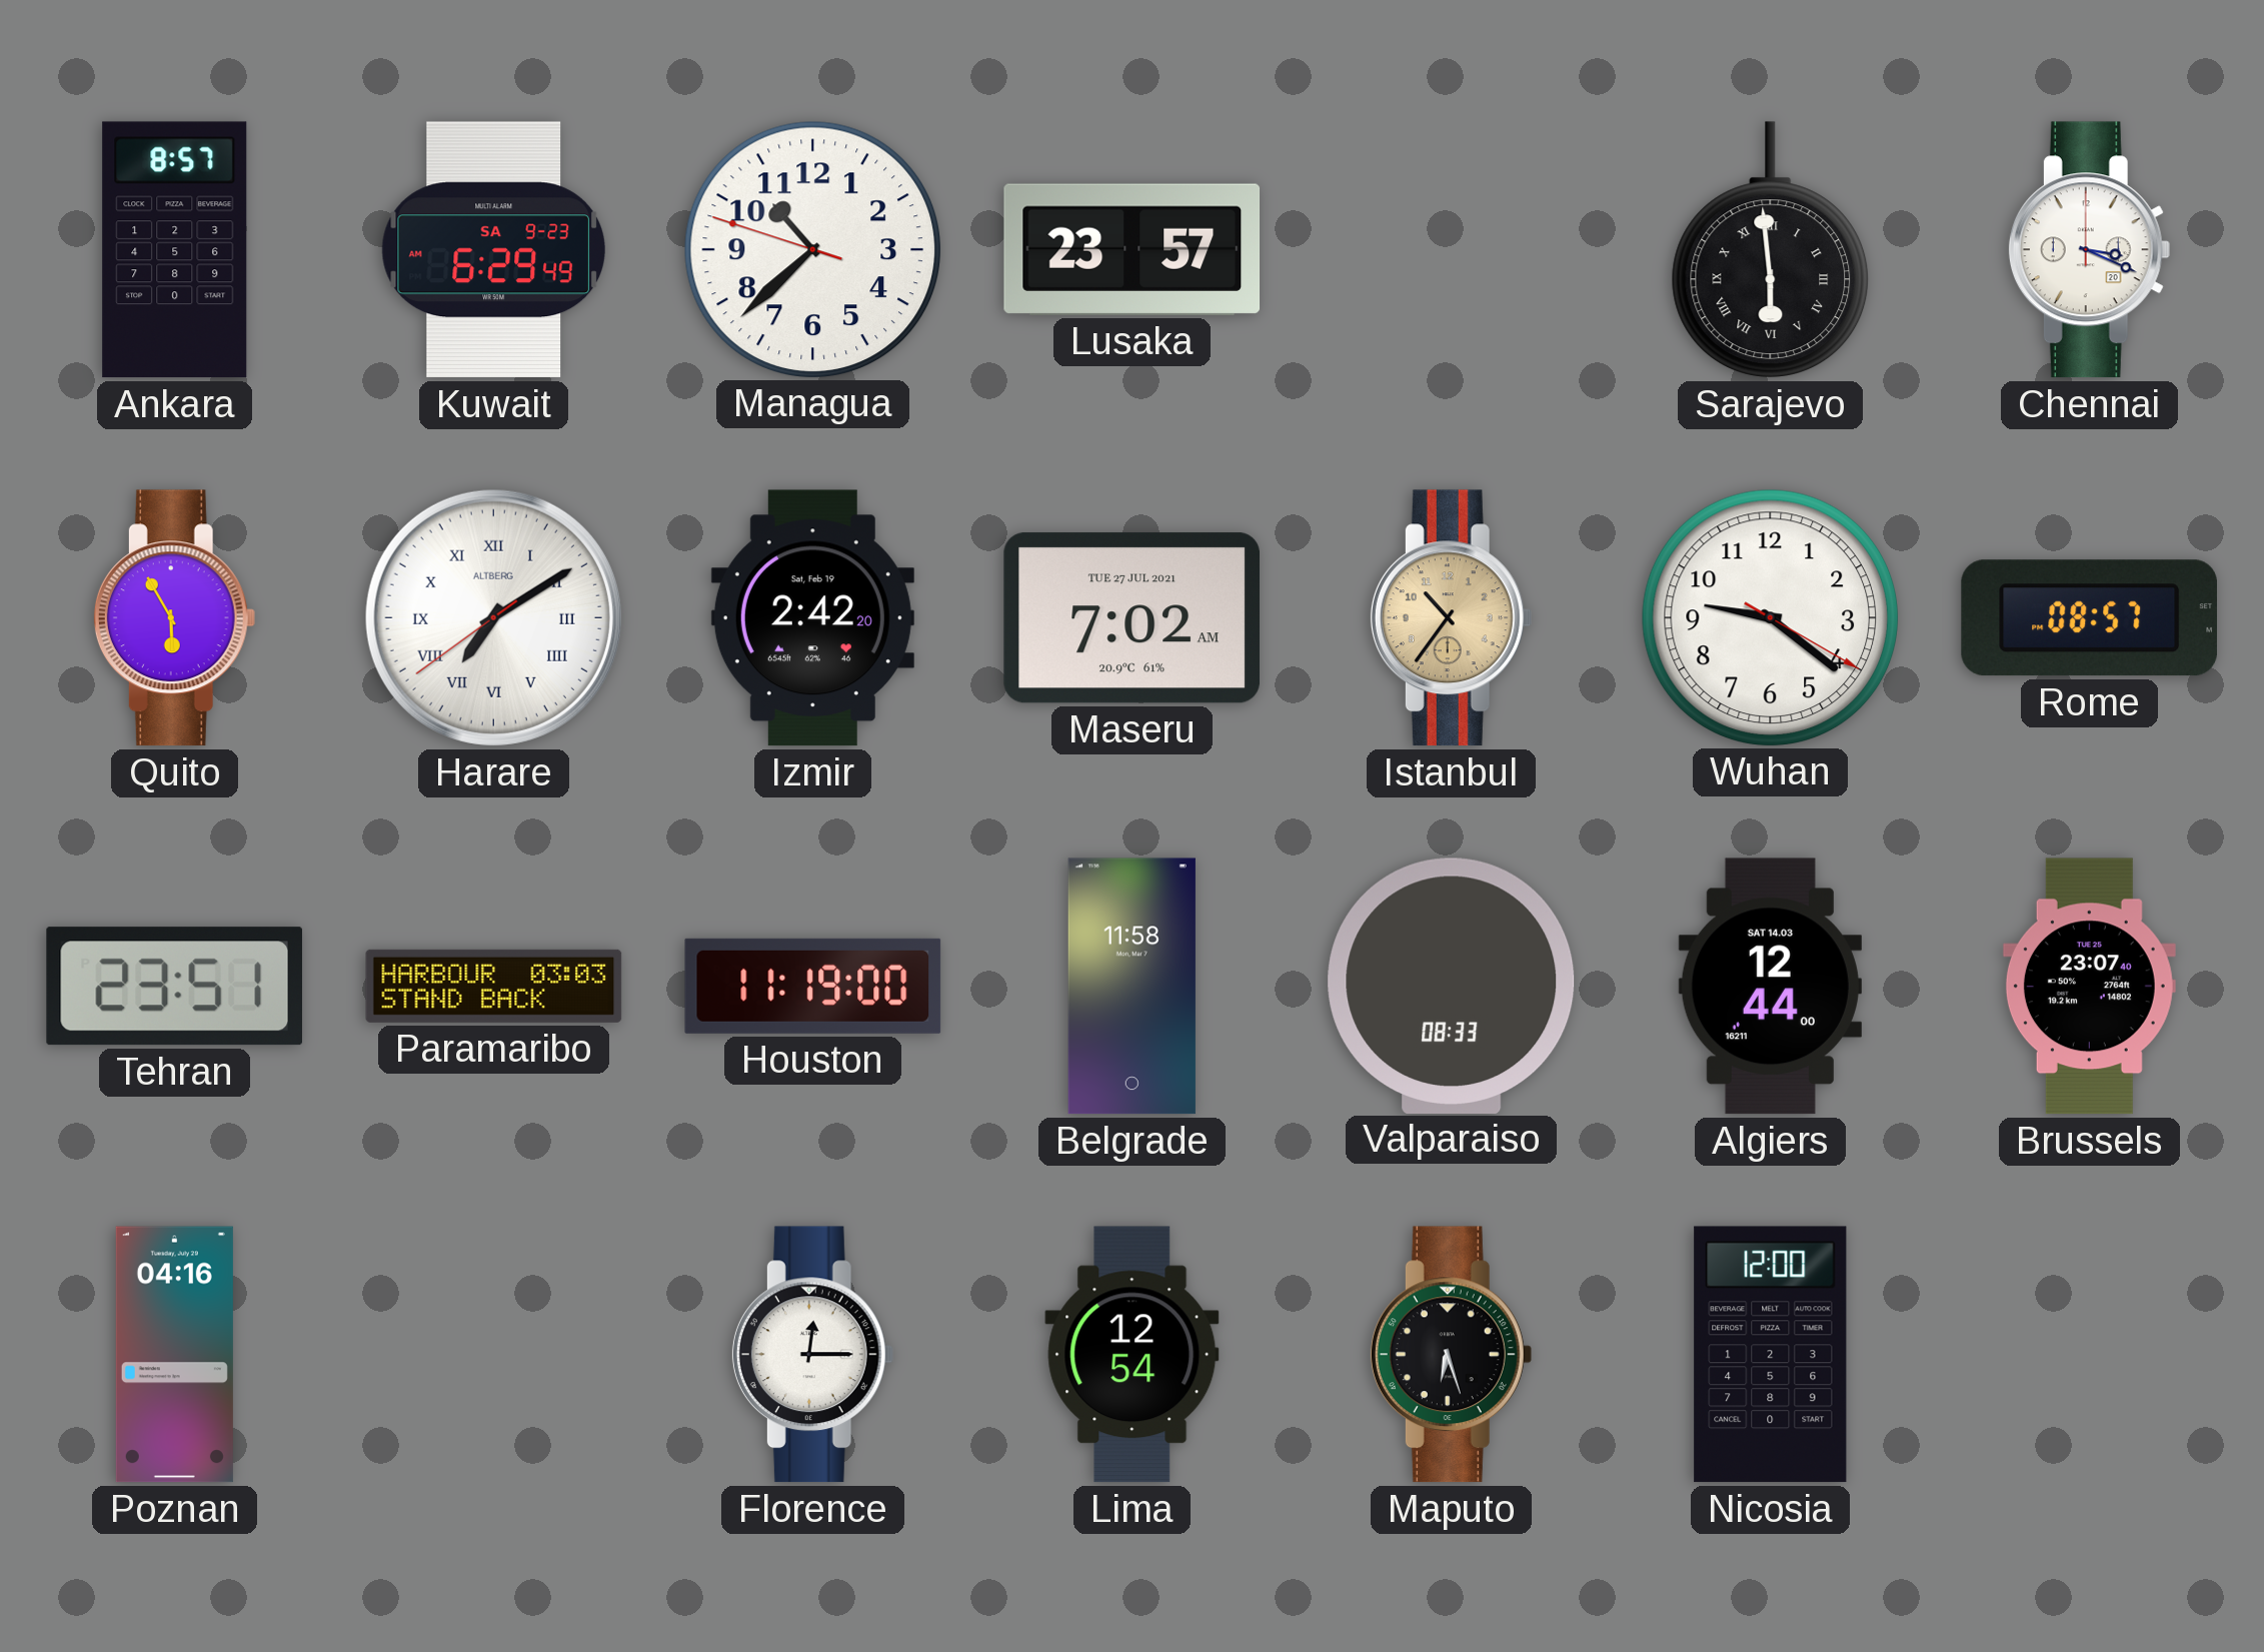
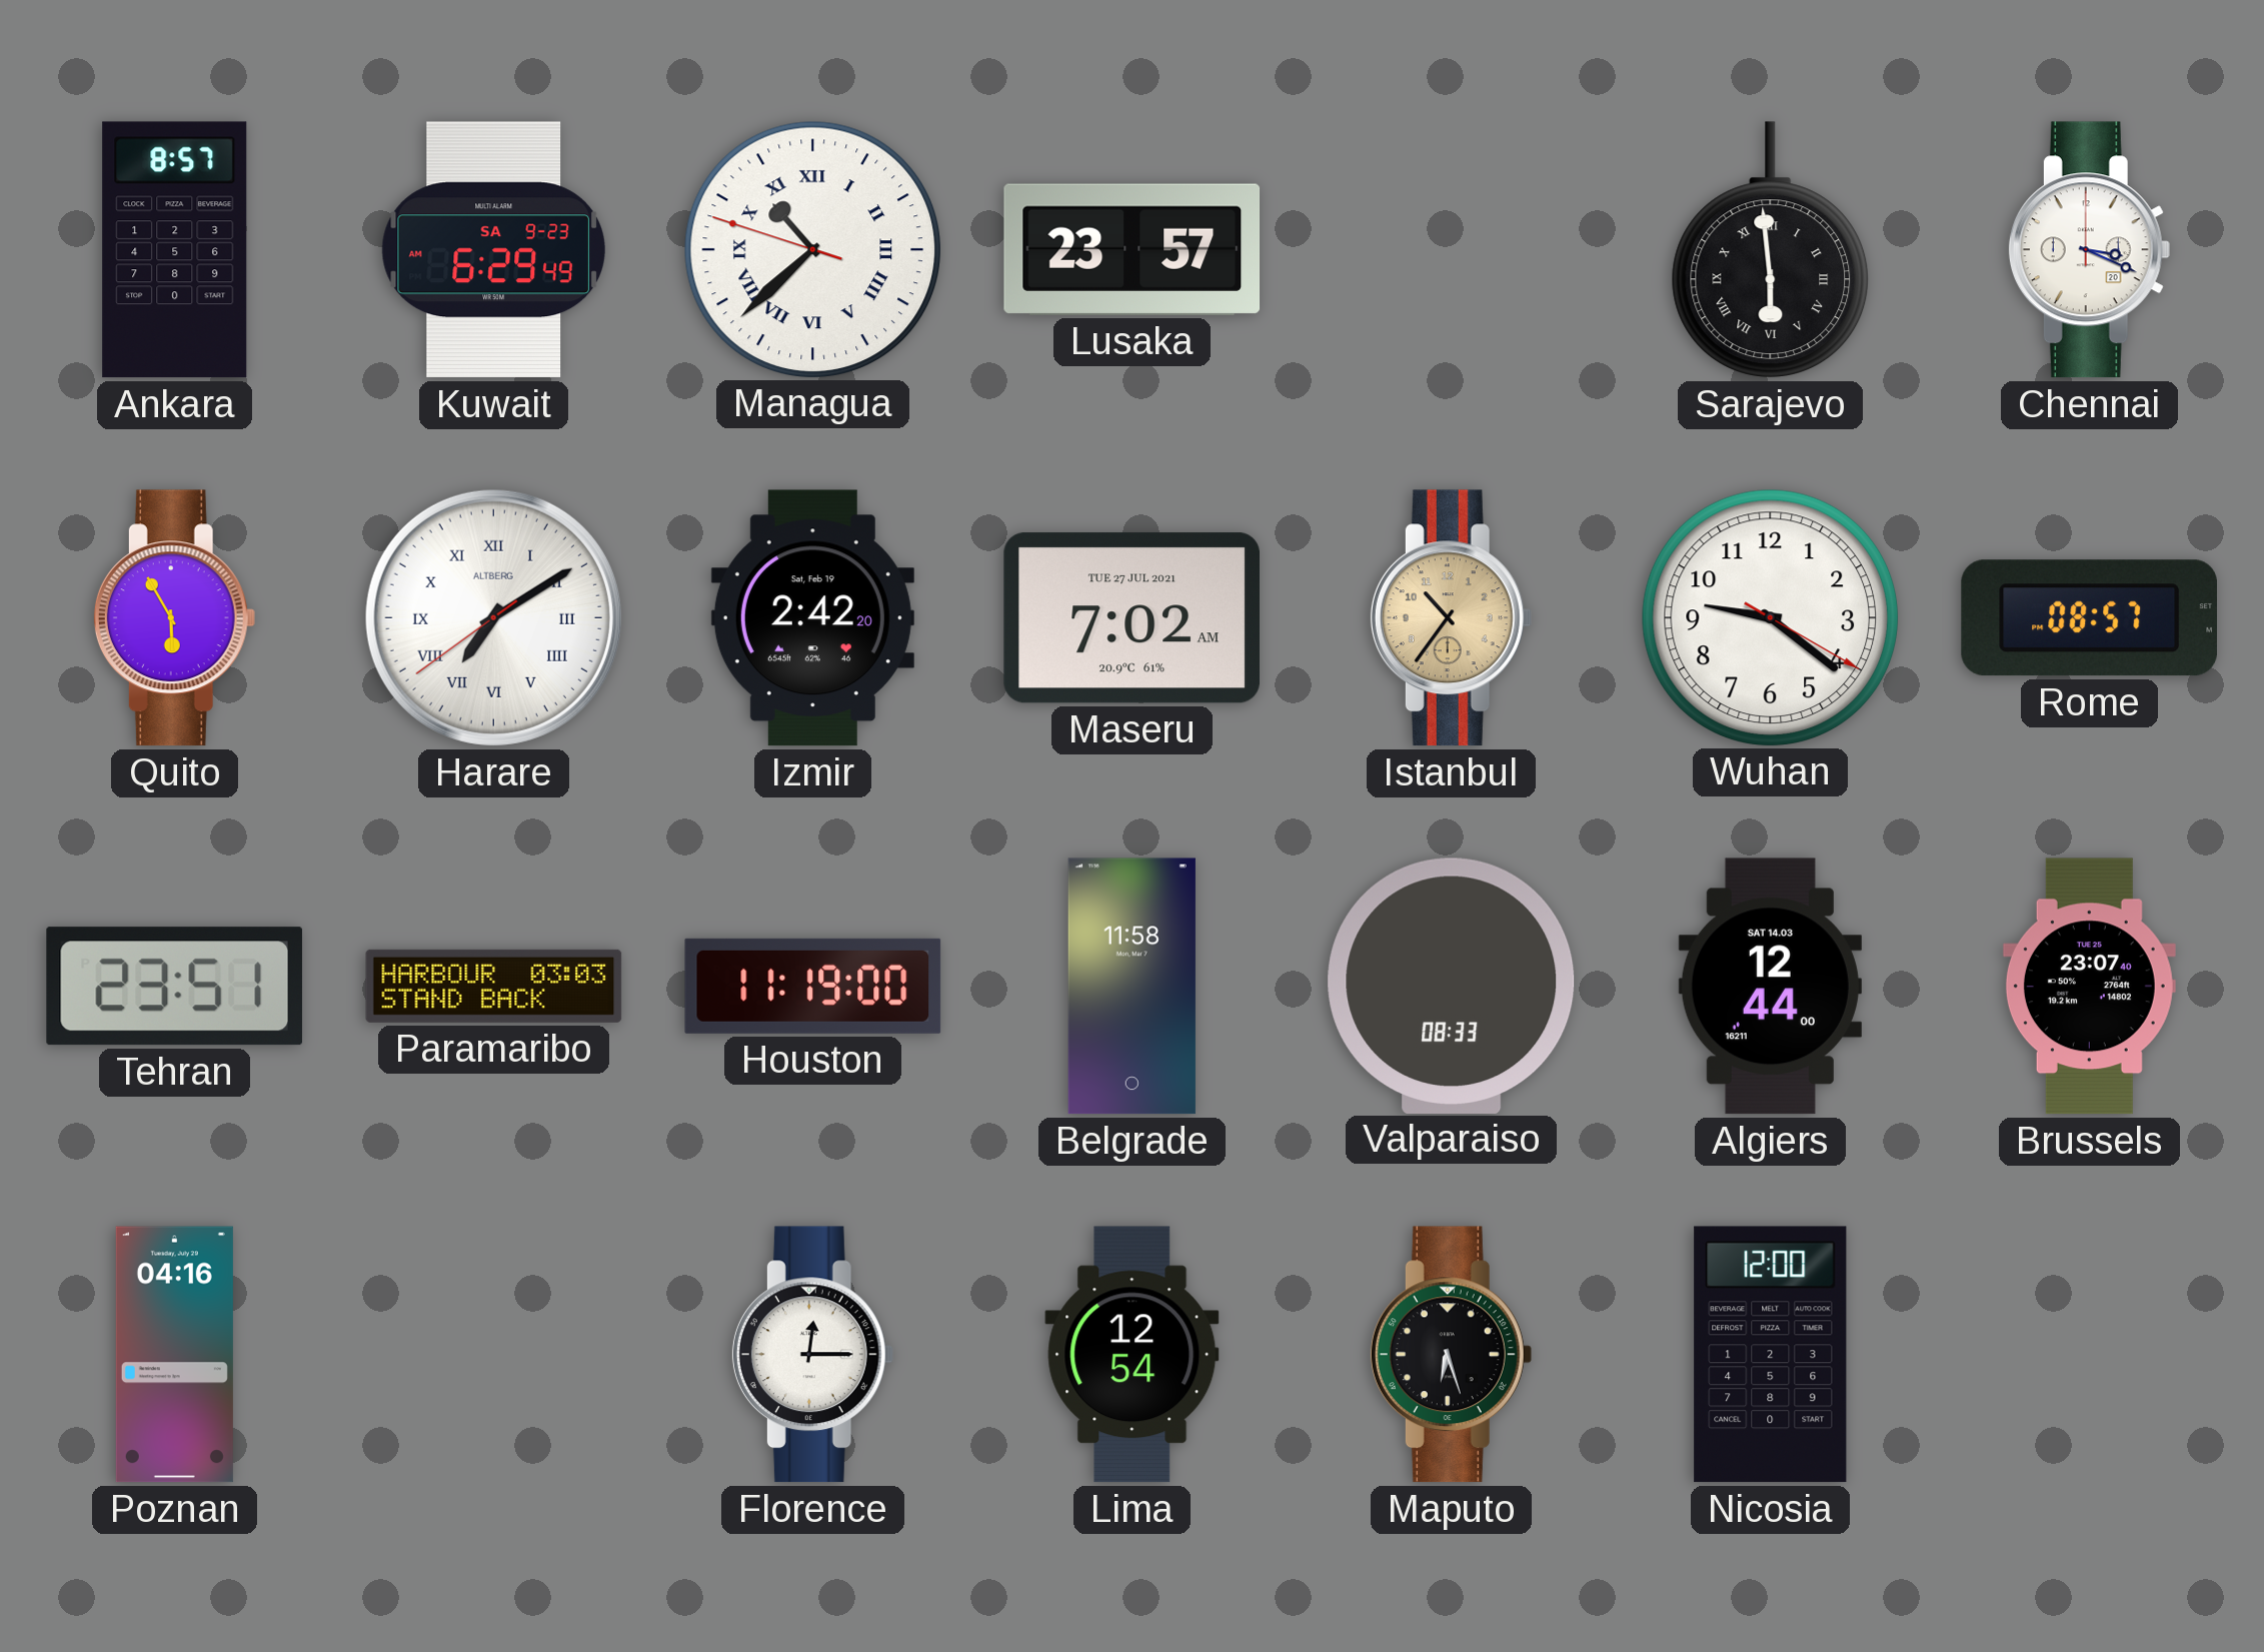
Managua numerals: Arabic -> Roman (812, 249)
